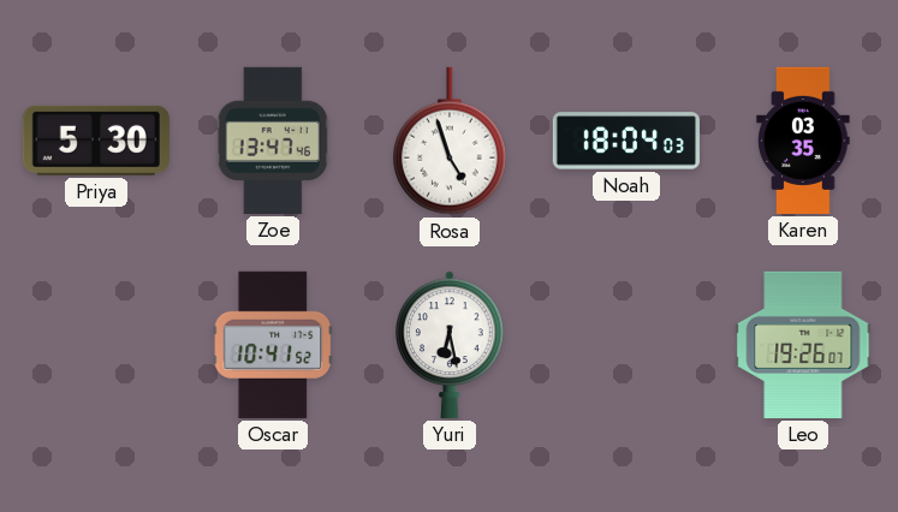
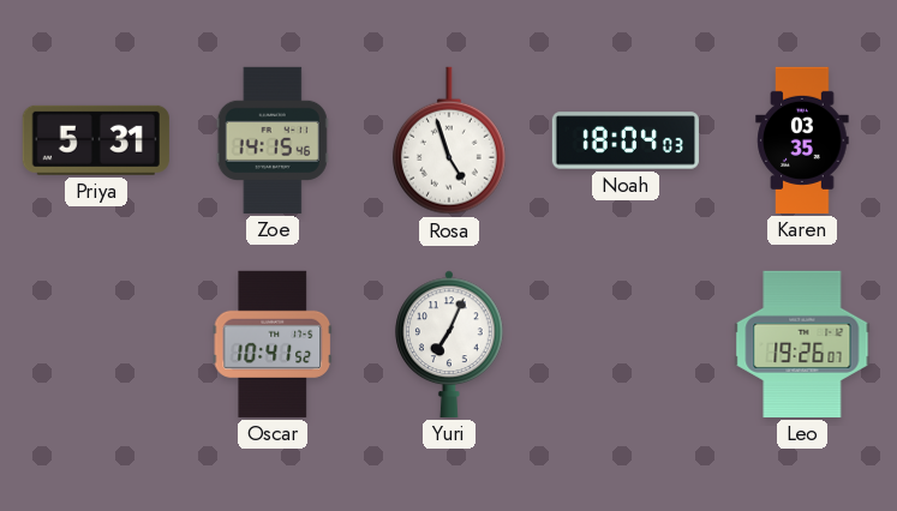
Priya: 5:30 -> 5:31 (96, 140)
Zoe: 13:47 -> 14:15 (273, 140)
Yuri: 6:28 -> 7:04 (449, 344)
